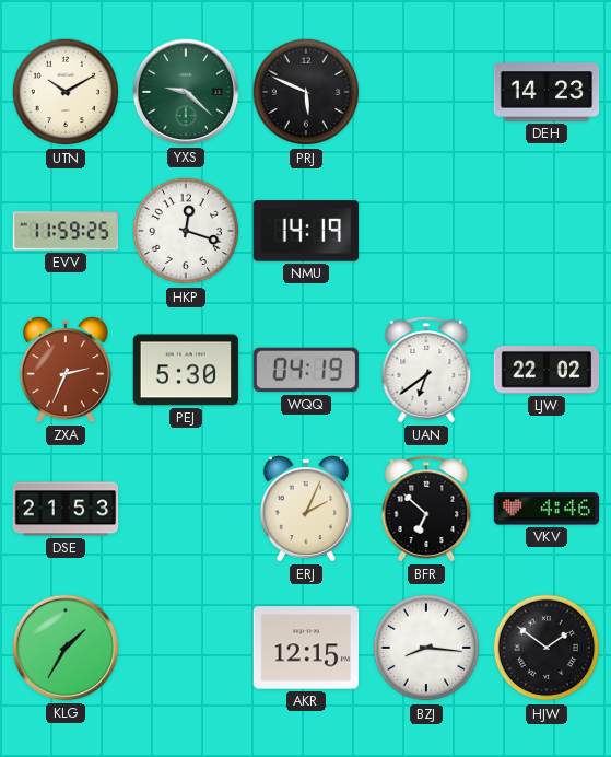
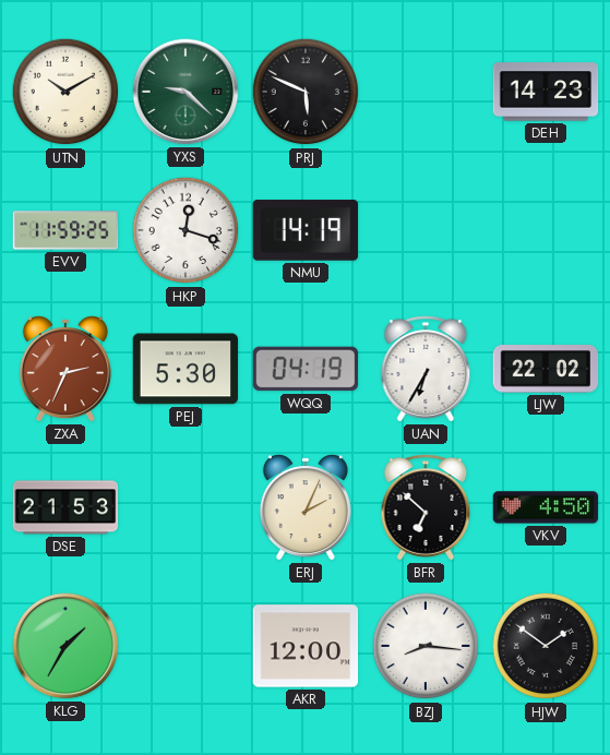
UAN: 6:39 -> 6:35 (426, 369)
VKV: 4:46 -> 4:50 (546, 507)
AKR: 12:15 -> 12:00 (306, 646)
